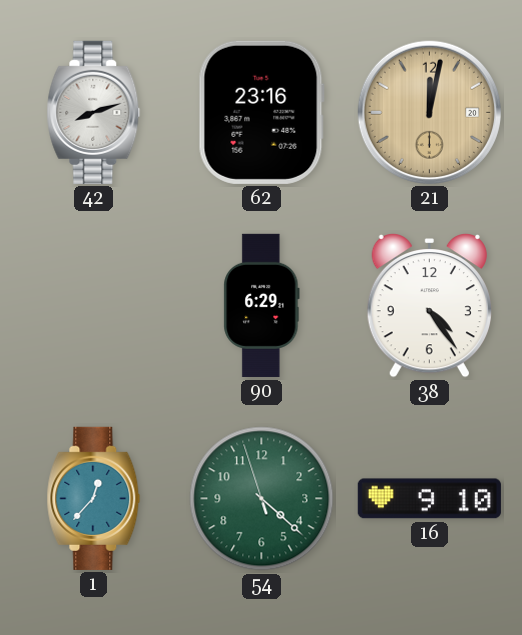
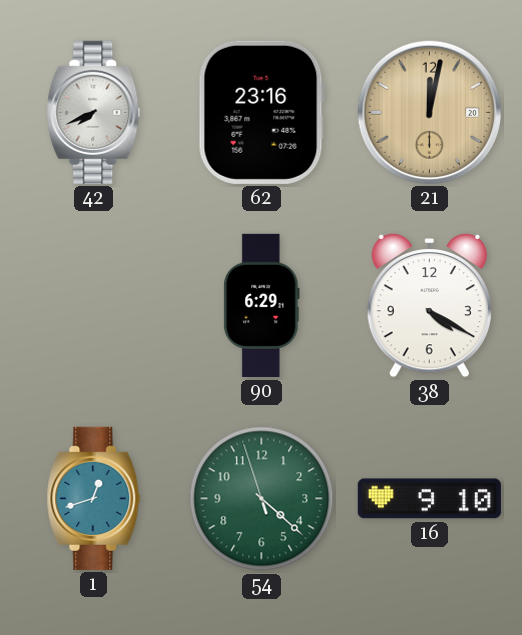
42: 8:12 -> 7:41 (94, 112)
38: 4:24 -> 4:20 (429, 305)
1: 12:37 -> 12:42 (94, 498)
